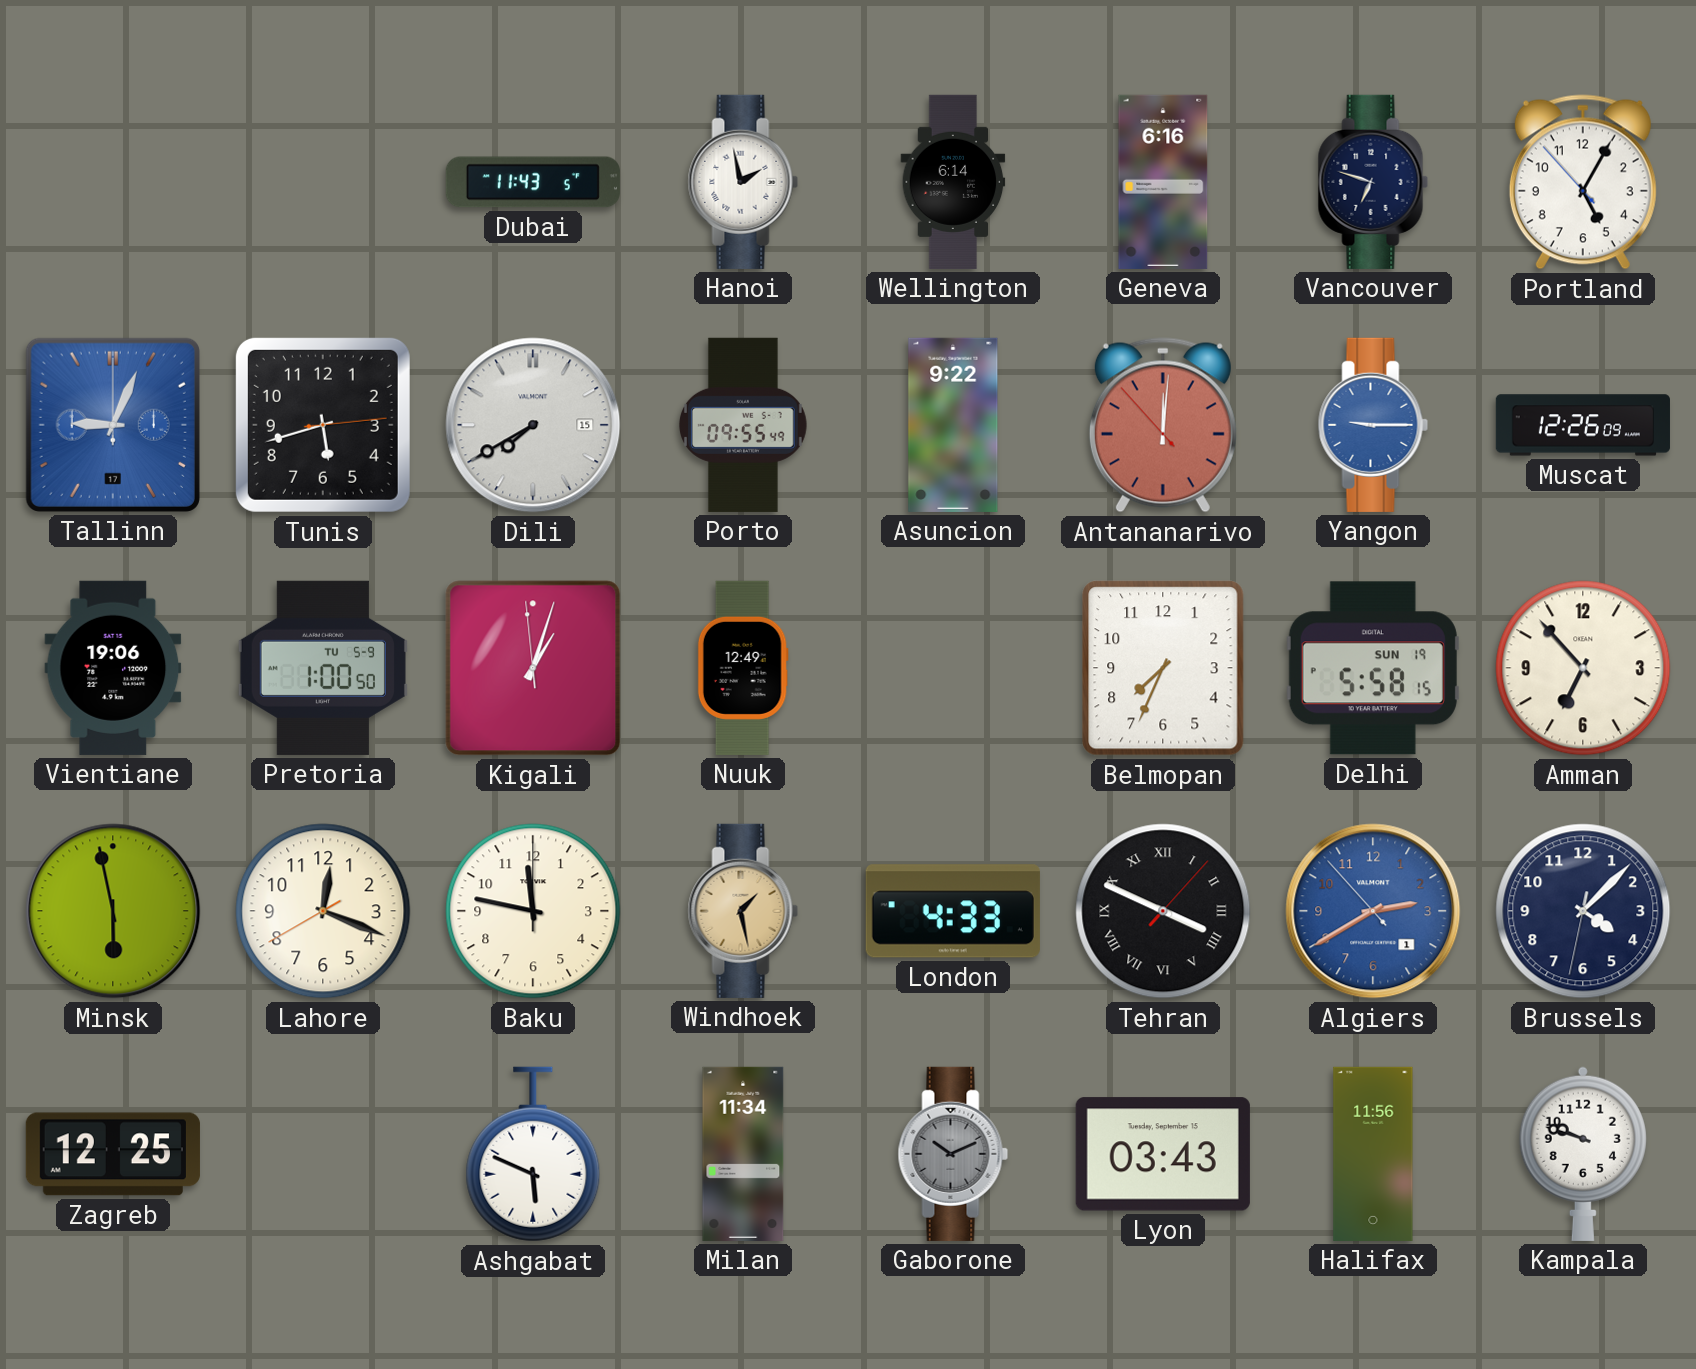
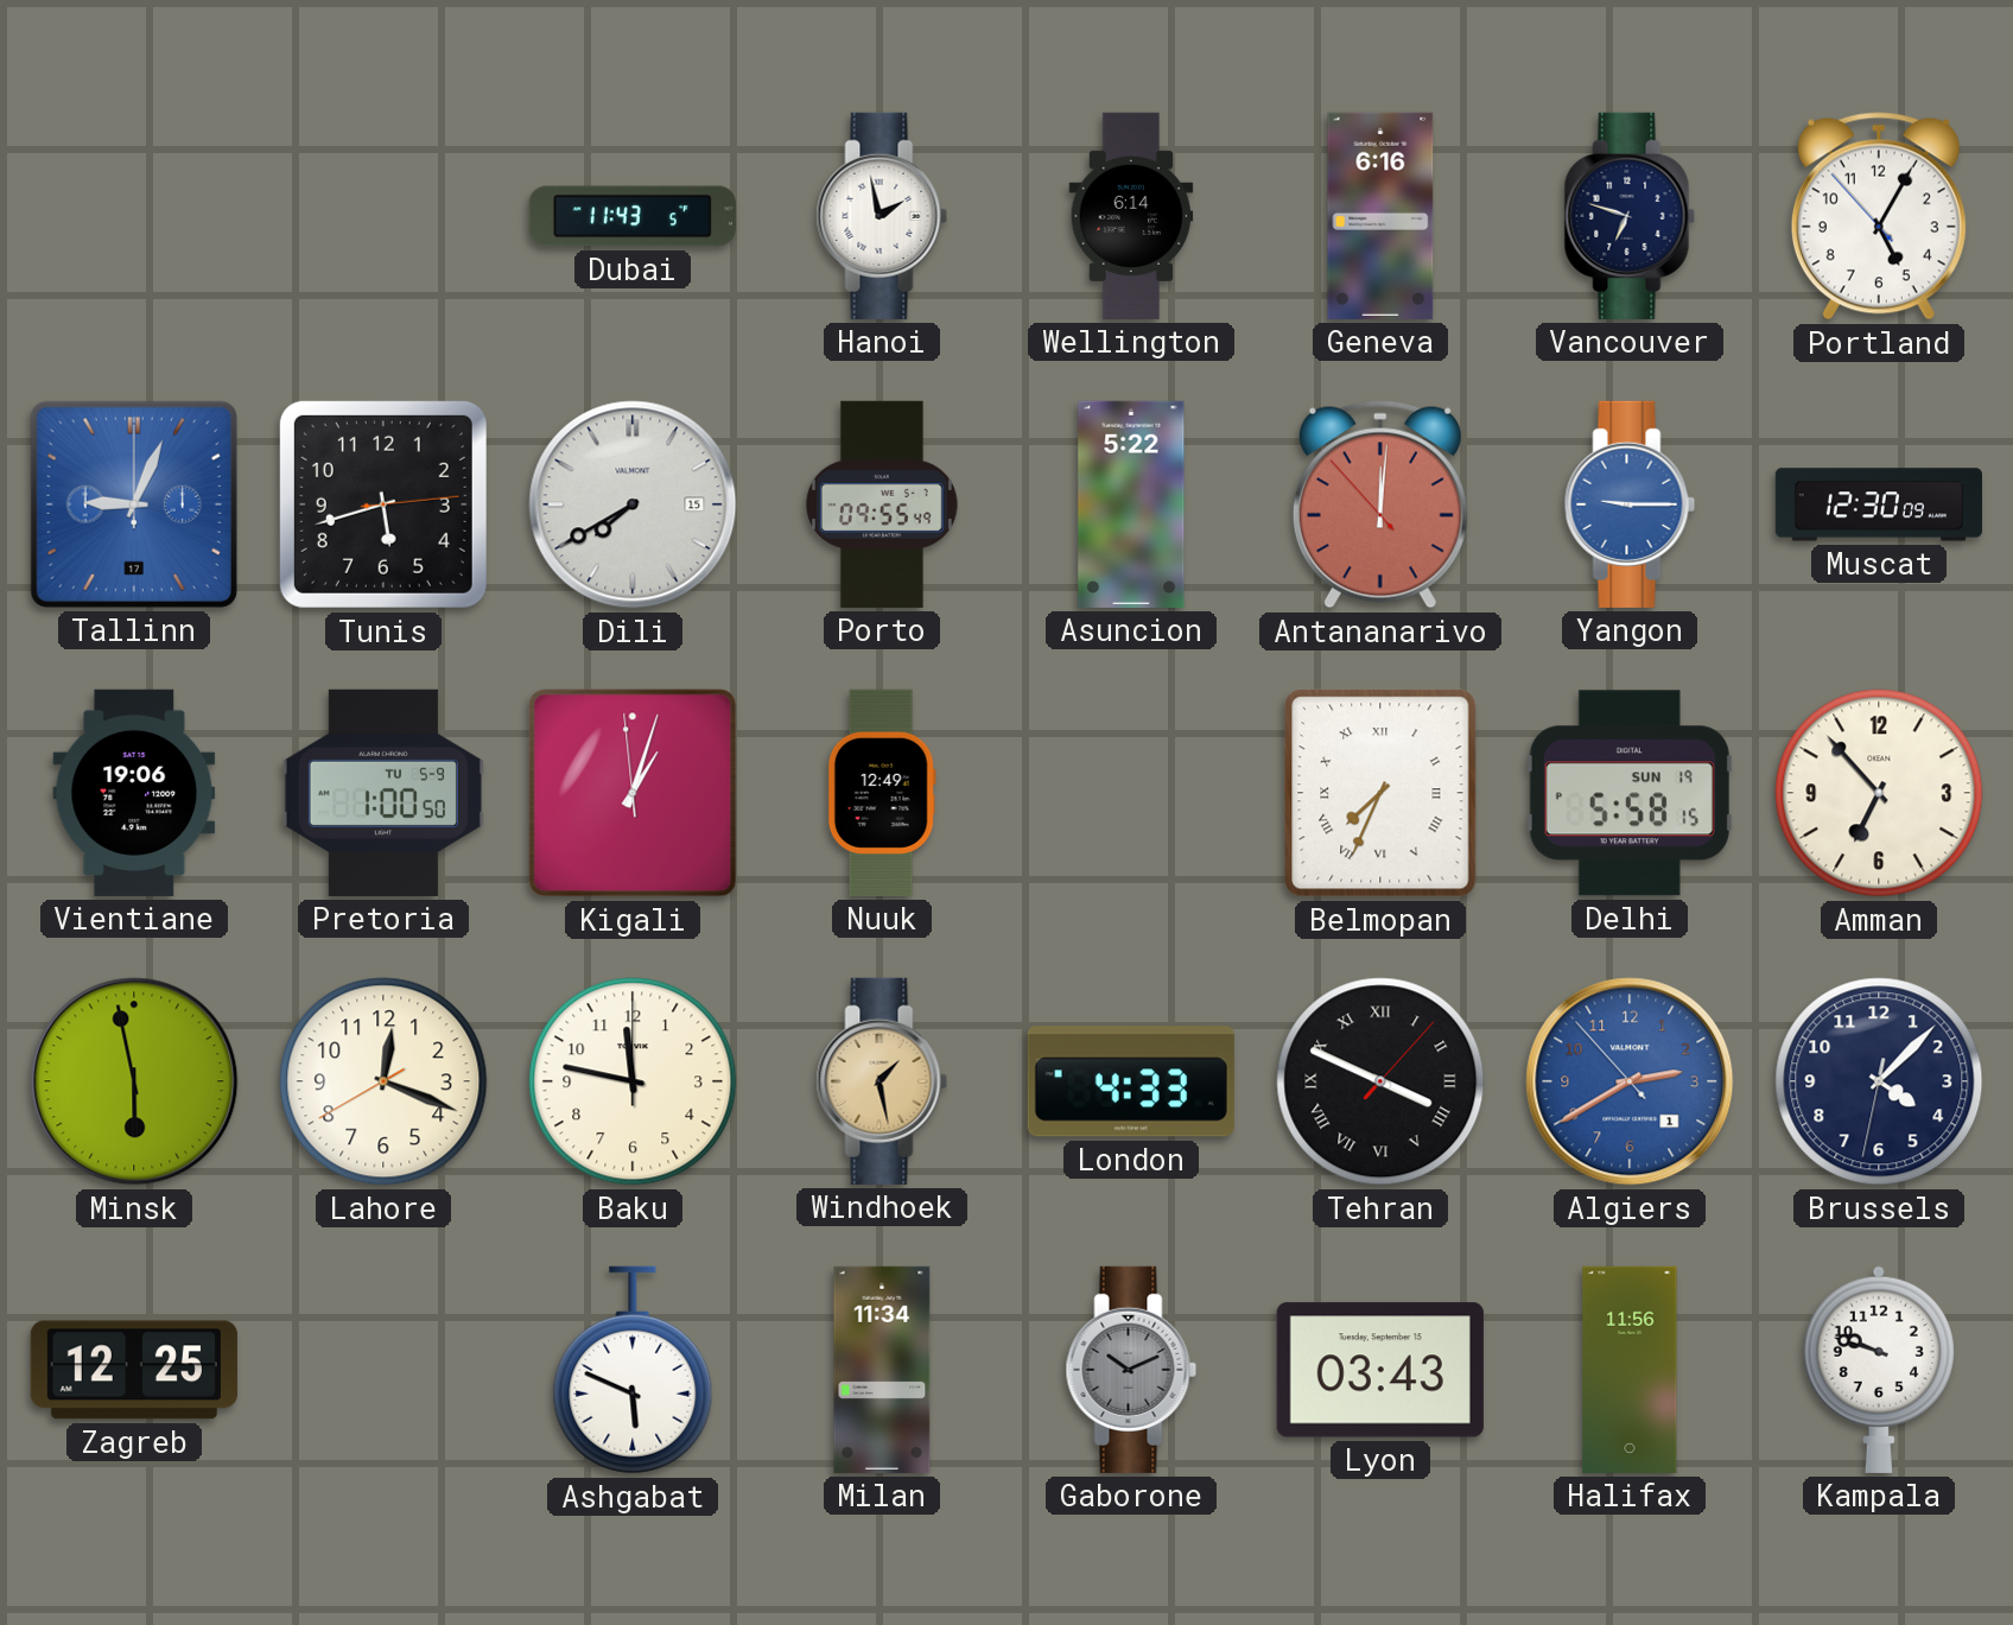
Asuncion: 9:22 -> 5:22 (1131, 504)
Muscat: 12:26 -> 12:30 (1879, 504)
Belmopan numerals: Arabic -> Roman (1380, 793)
